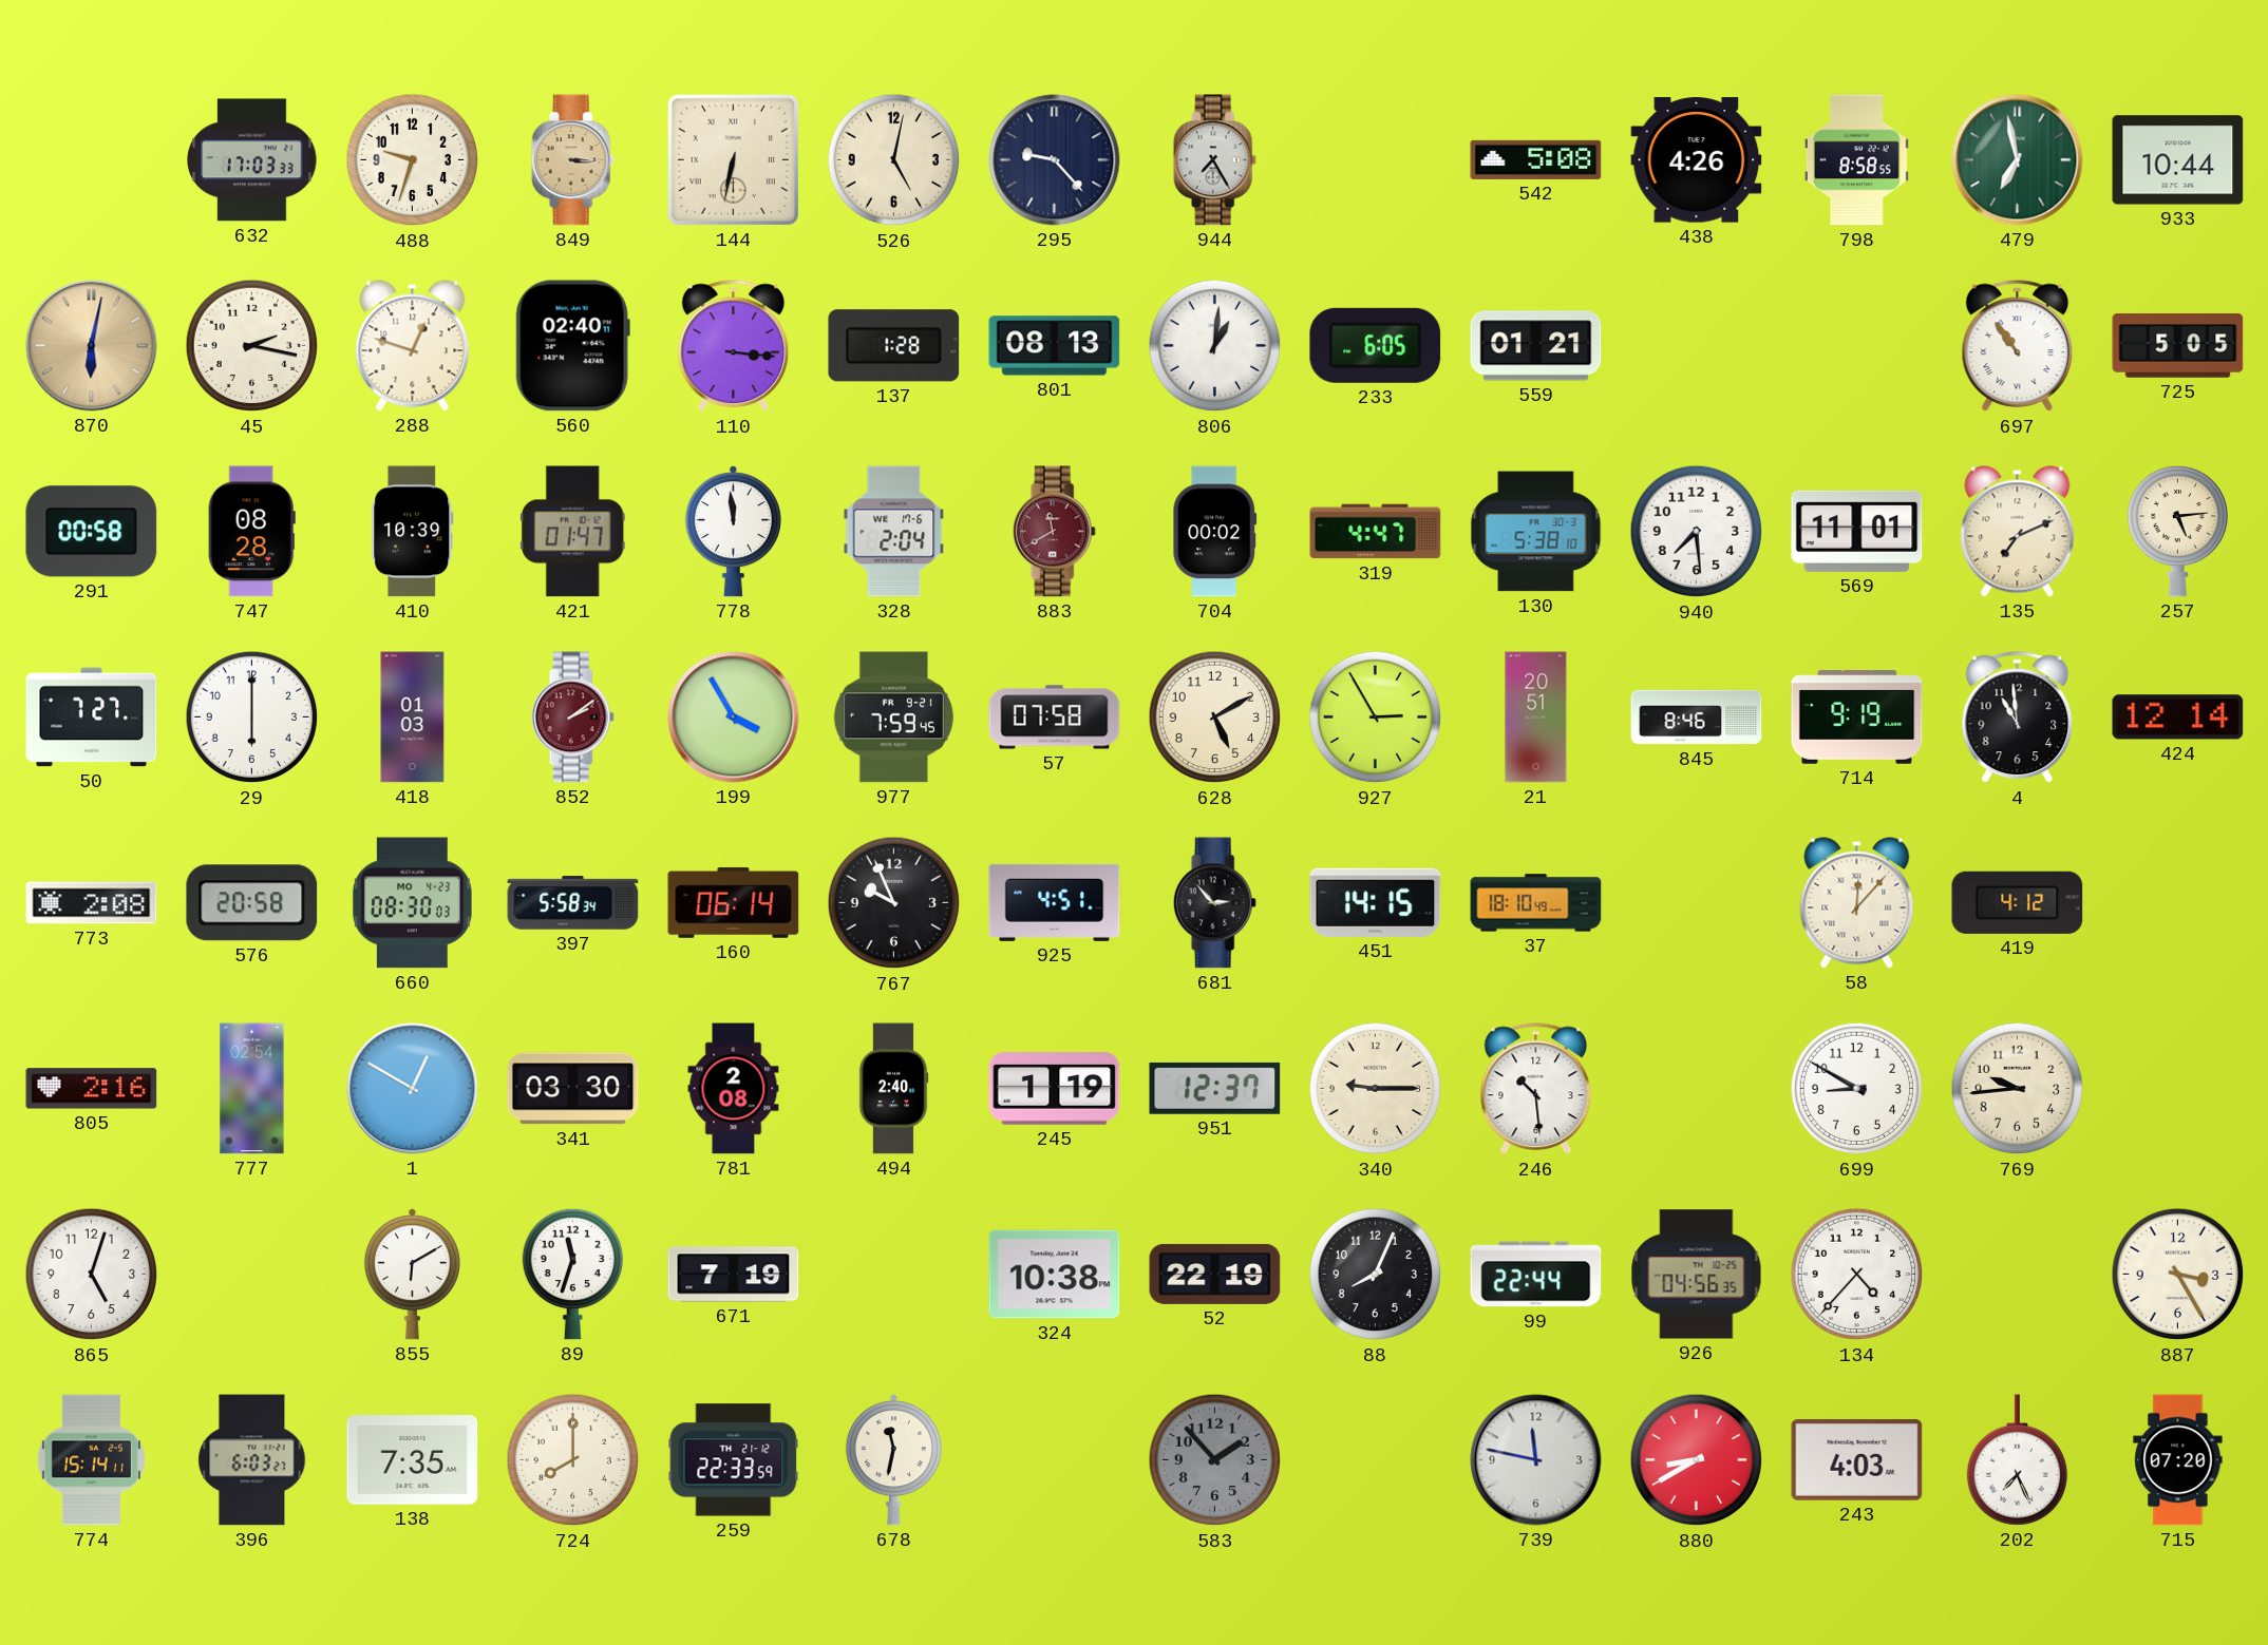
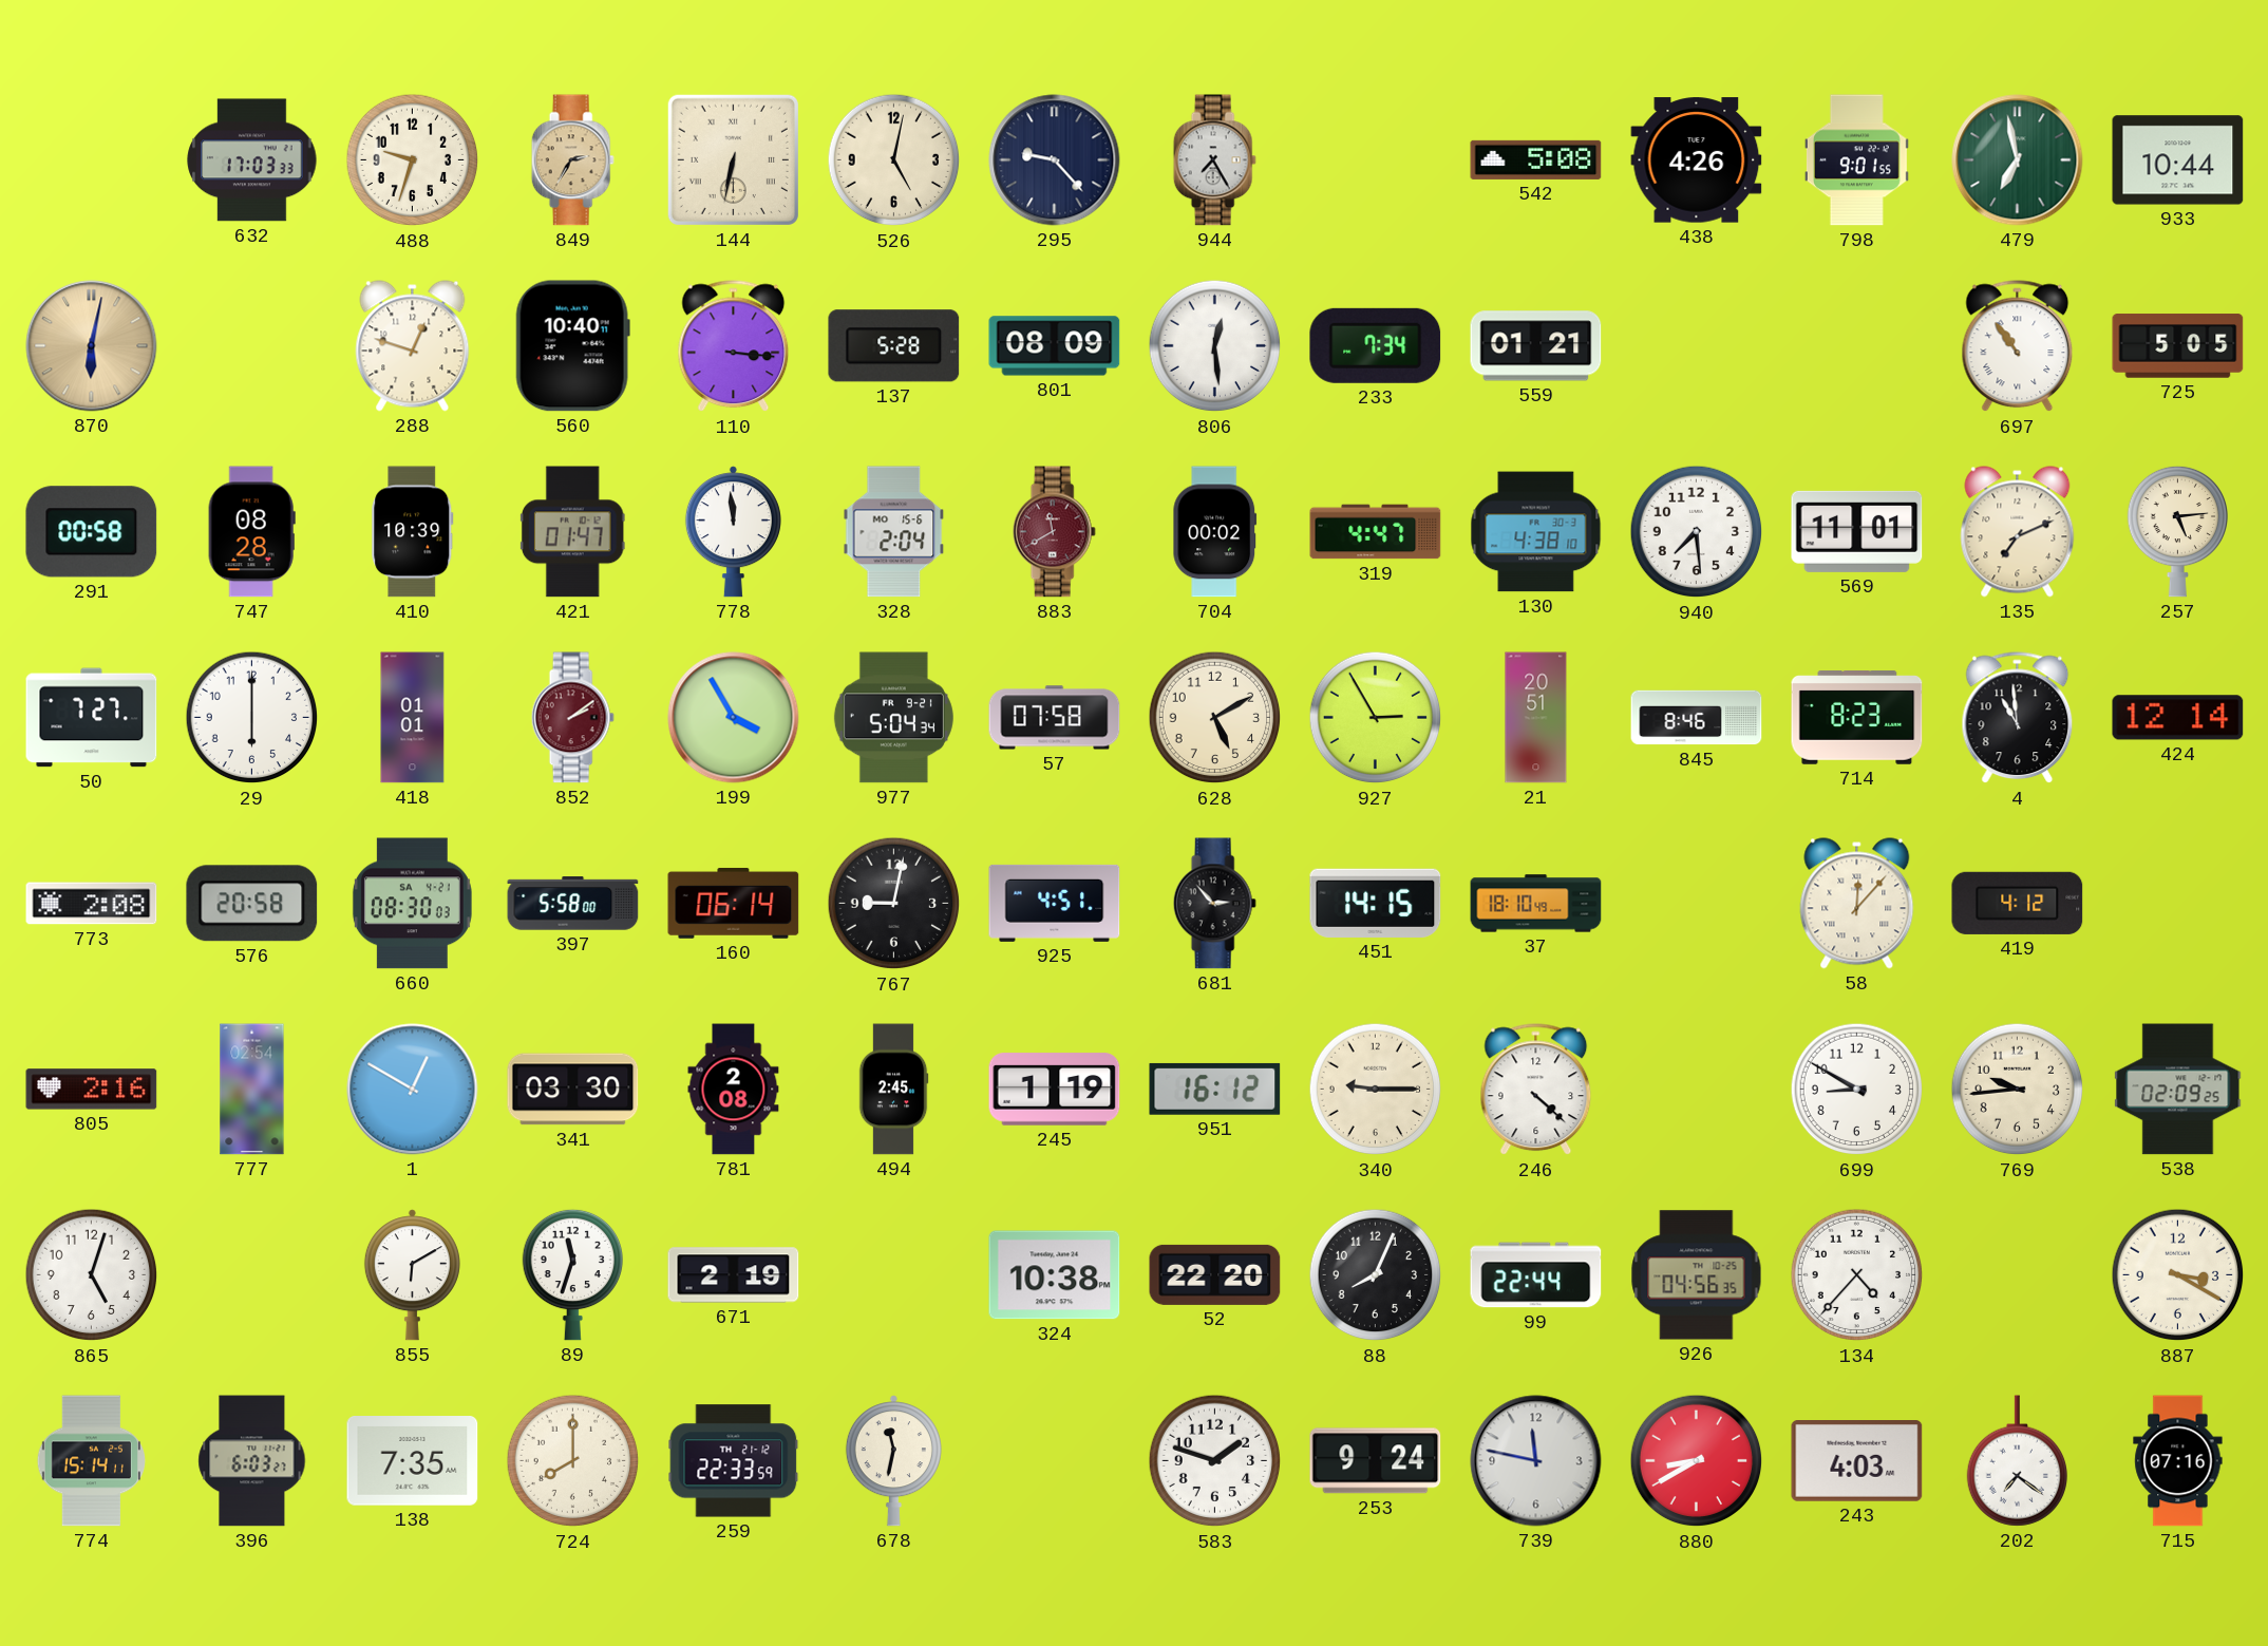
849: 3:16 -> 2:35 (572, 160)
798: 8:58 -> 9:01 (1856, 160)
45: 2:17 -> none (252, 346)
560: 02:40 -> 10:40 (572, 346)
137: 1:28 -> 5:28 (894, 346)
801: 08:13 -> 08:09 (1055, 346)
806: 1:01 -> 12:29 (1215, 346)
233: 6:05 -> 7:34 (1376, 345)
328 date: WE 17-6 -> MO 15-6 (894, 532)
130: 5:38 -> 4:38 (1536, 532)
418: 01:03 -> 01:01 (413, 718)
977: 7:59 -> 5:04 (893, 718)
714: 9:19 -> 8:23 (1857, 718)
660 date: MO 4-23 -> SA 4-21 (412, 904)
397: 5:58:34 -> 5:58:00 (573, 904)
767: 9:56 -> 9:02 (894, 904)
494: 2:40 -> 2:45 (893, 1090)
951: 12:37 -> 16:12 (1215, 1089)
246: 10:29 -> 4:22 (1536, 1090)
538: none -> 02:09 (2178, 1090)
671: 7:19 -> 2:19 (734, 1275)
52: 22:19 -> 22:20 (1215, 1274)
887: 3:25 -> 3:20 (2178, 1275)
583: 1:53 -> 1:48 (1215, 1461)
583 dial: grey -> white (1215, 1461)
253: none -> 9:24 (1376, 1461)
202: 7:26 -> 7:21 (2017, 1461)
715: 07:20 -> 07:16 (2178, 1461)
